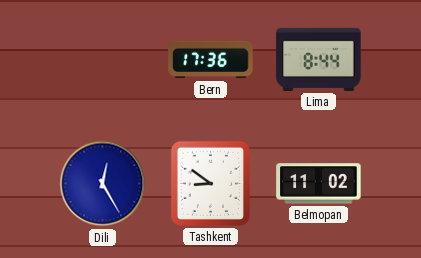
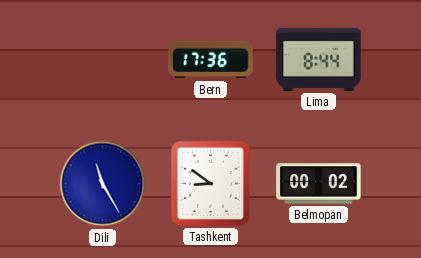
Dili: 12:25 -> 11:25 (103, 184)
Belmopan: 11:02 -> 00:02 (319, 184)
